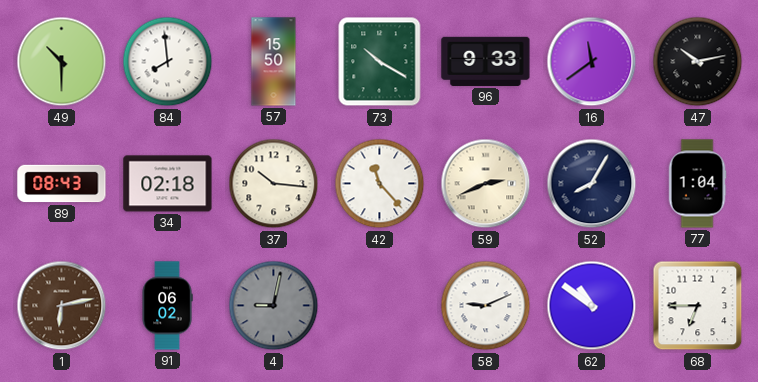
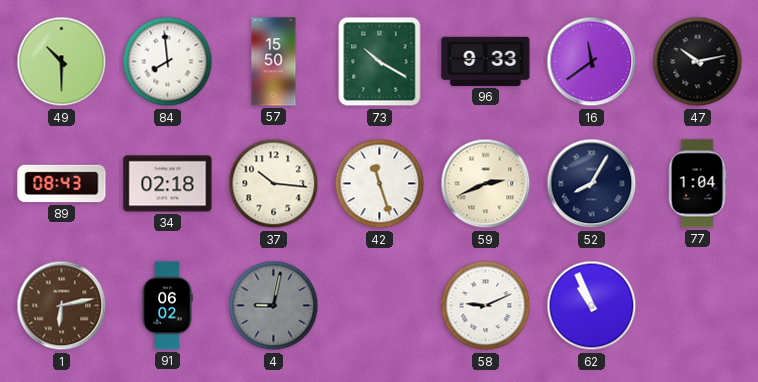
42: 11:23 -> 11:27 (380, 184)
62: 10:51 -> 10:56 (592, 306)
68: 6:45 -> none (698, 306)
